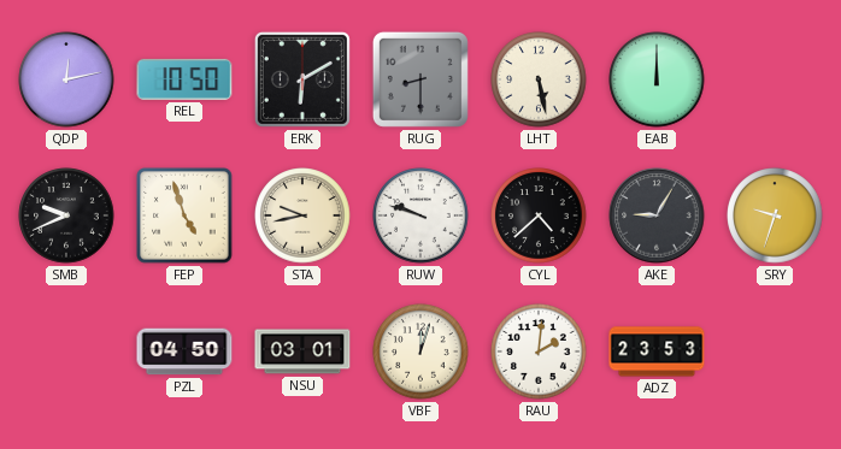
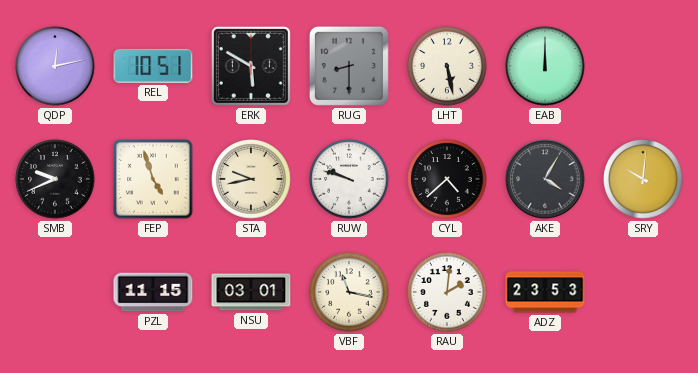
REL: 10:50 -> 10:51 (153, 66)
ERK: 6:10 -> 5:50 (251, 66)
AKE: 9:05 -> 4:05 (545, 179)
SRY: 9:33 -> 10:01 (643, 179)
PZL: 04:50 -> 11:15 (153, 292)
VBF: 12:03 -> 11:17 (349, 292)
